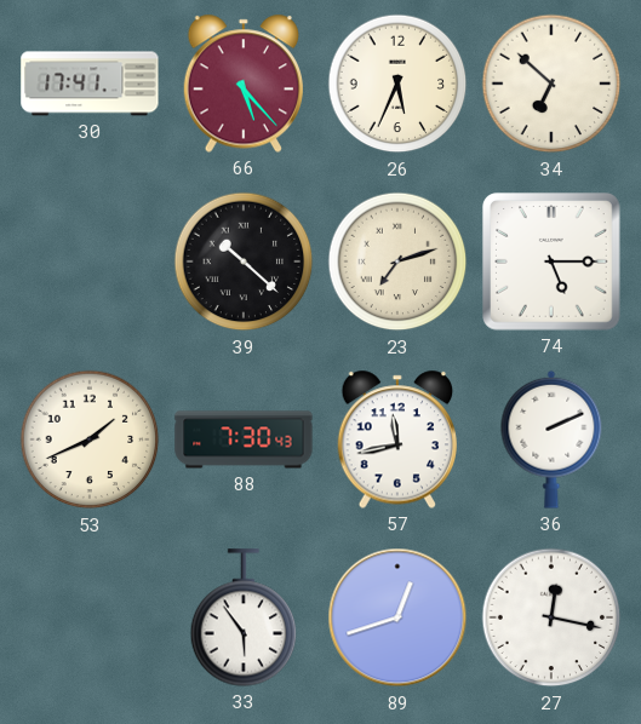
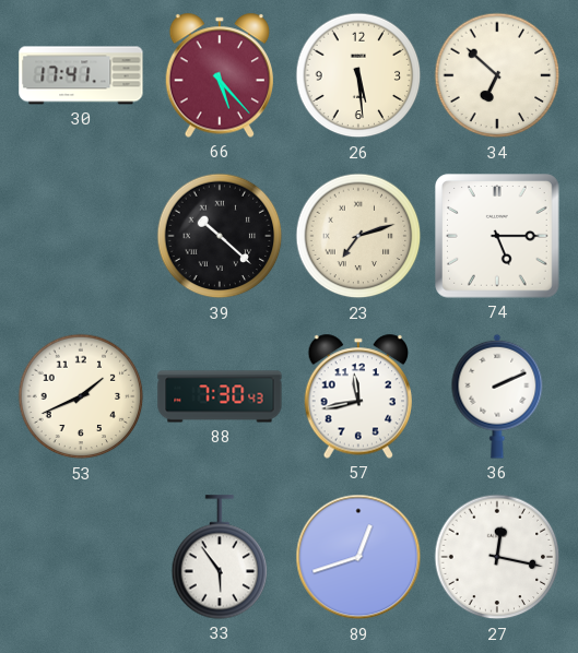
26: 5:34 -> 5:29 (358, 75)
